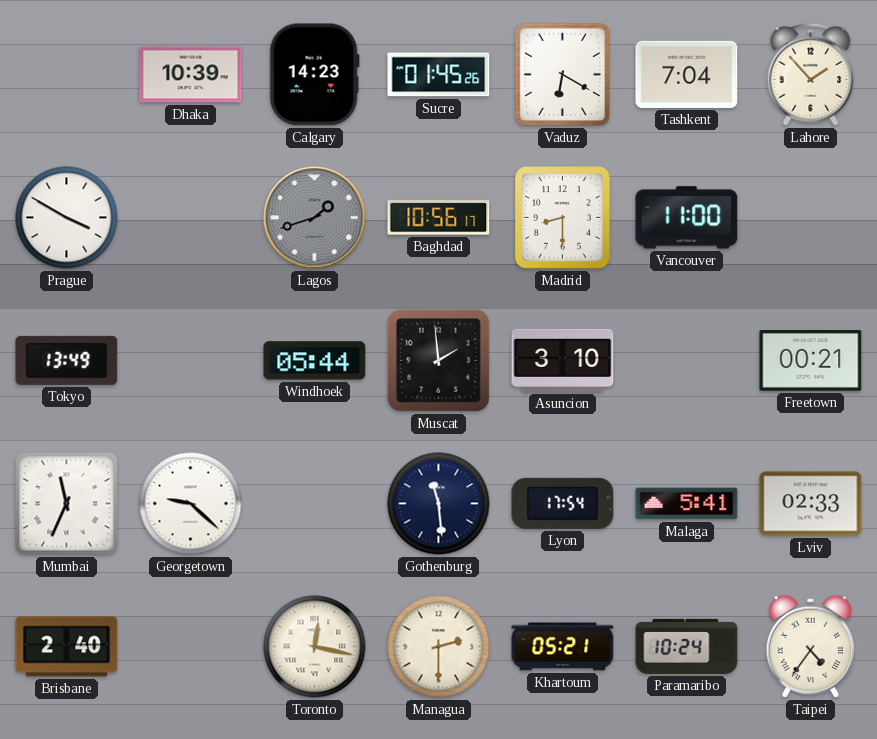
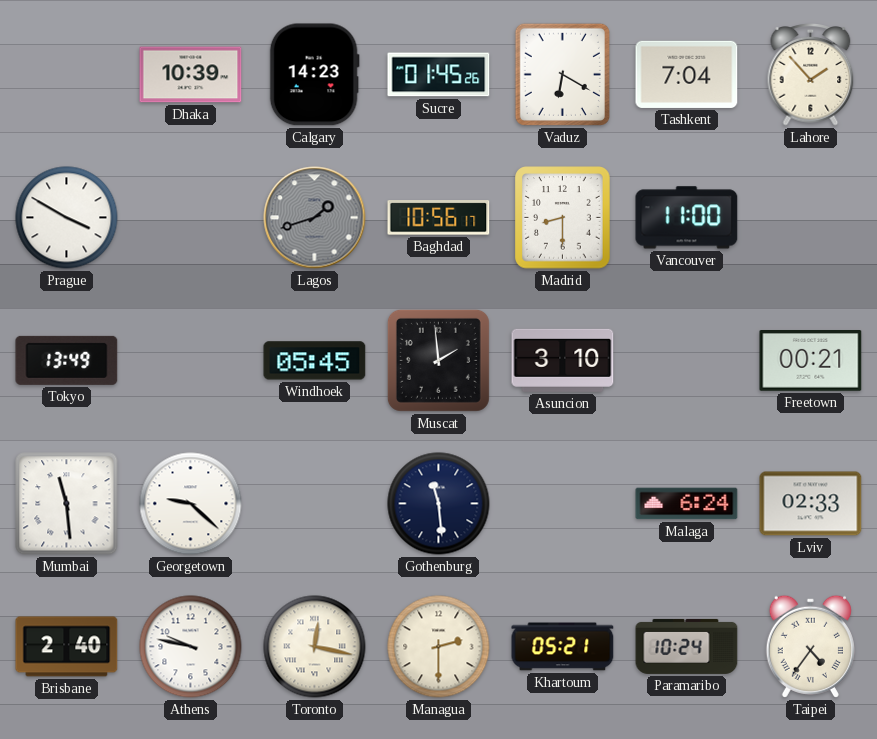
Windhoek: 05:44 -> 05:45 (315, 361)
Mumbai: 11:34 -> 11:29 (67, 504)
Lyon: 17:54 -> none (563, 503)
Malaga: 5:41 -> 6:24 (687, 504)
Athens: none -> 9:47 (191, 647)
